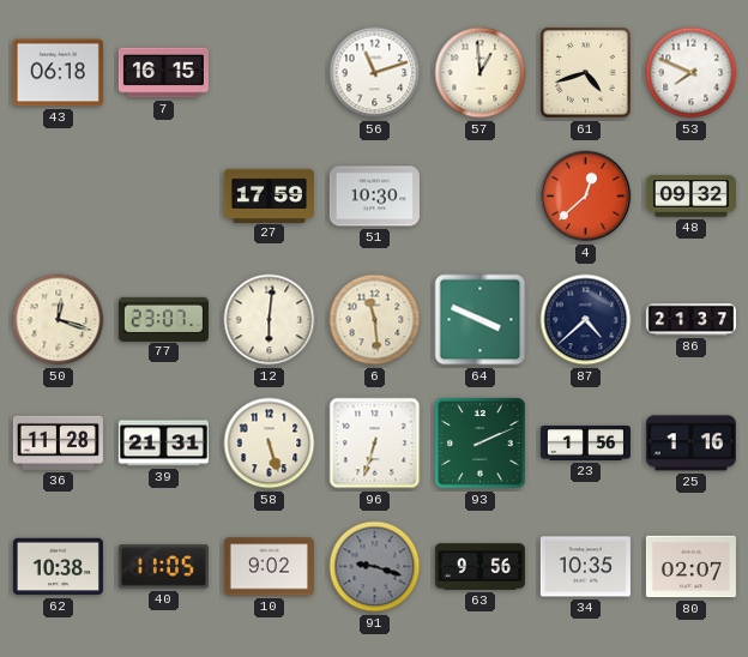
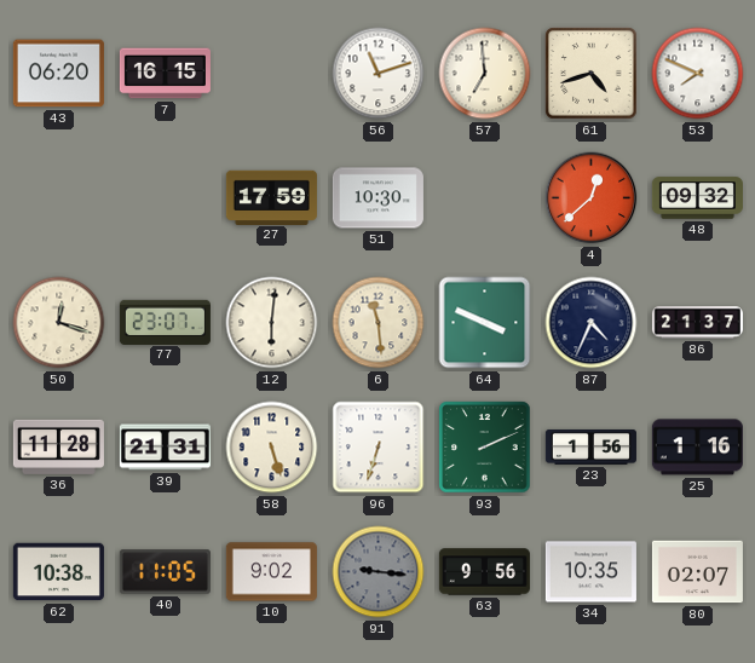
43: 06:18 -> 06:20 (58, 74)
57: 12:59 -> 6:59 (485, 74)
87: 4:38 -> 4:34 (592, 323)
91: 9:18 -> 9:16 (379, 572)
